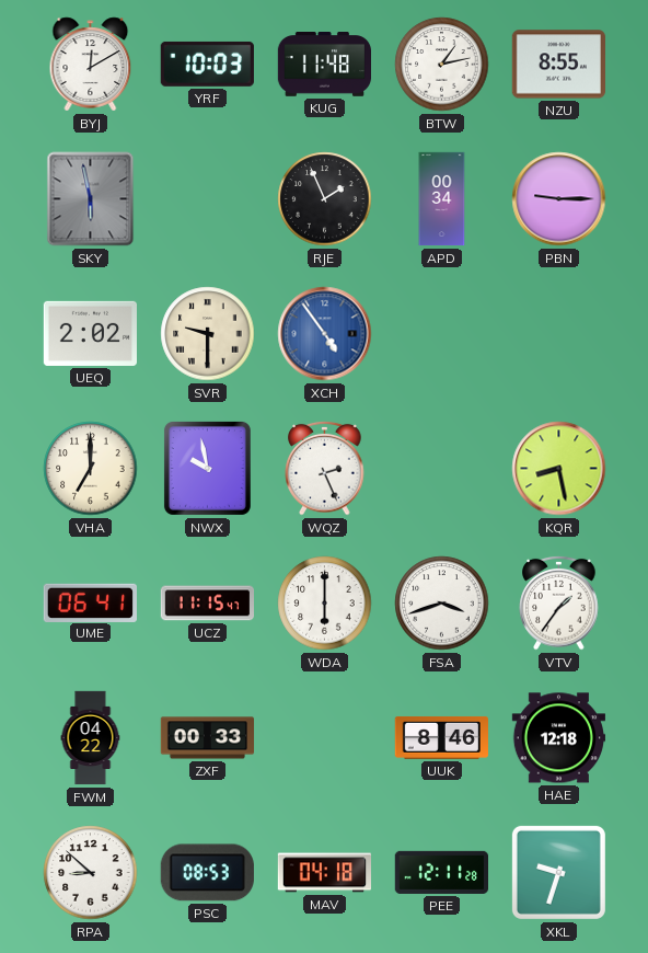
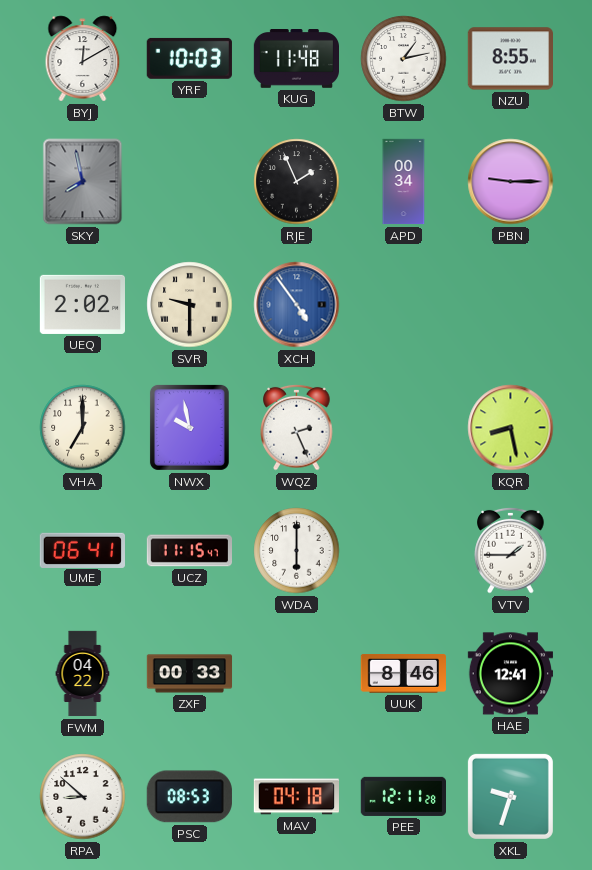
SKY: 5:58 -> 7:58 (83, 182)
FSA: 3:42 -> none (442, 604)
VTV: 1:36 -> 1:45 (511, 550)
HAE: 12:18 -> 12:41 (510, 674)
